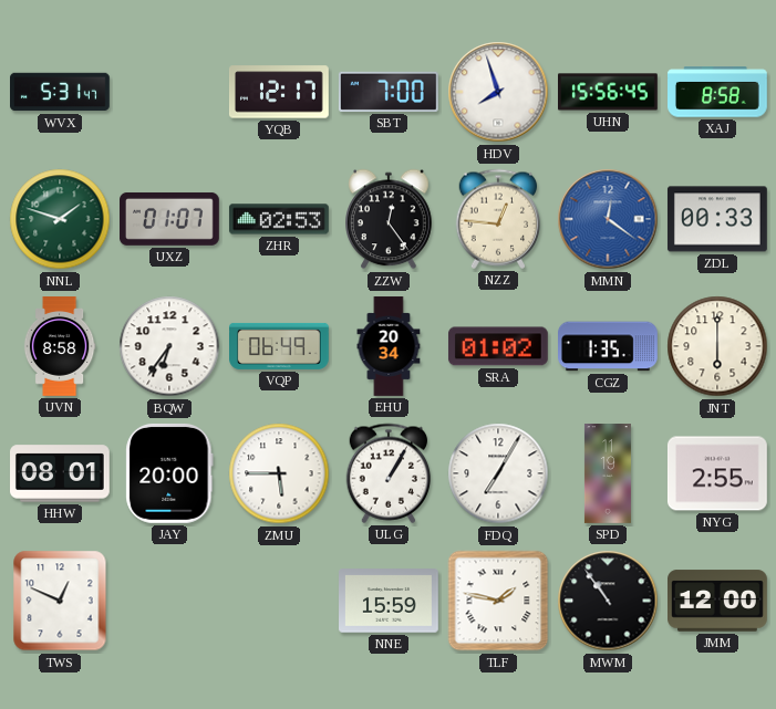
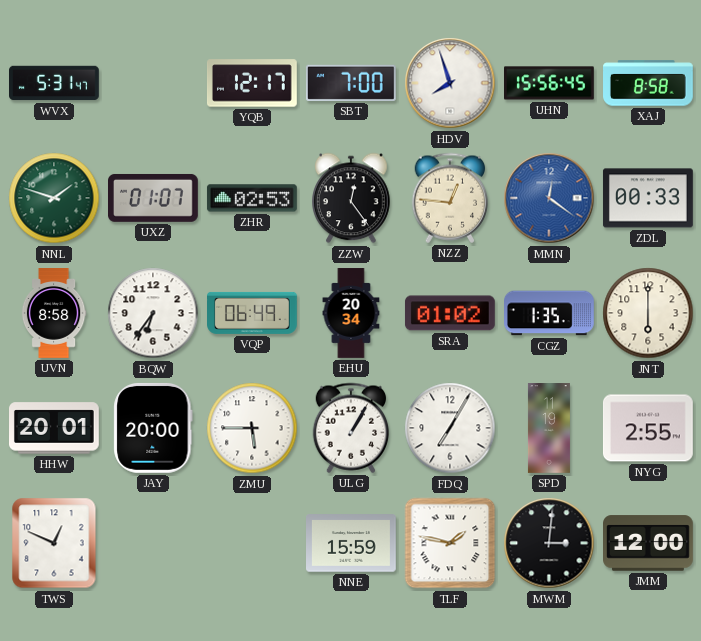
HHW: 08:01 -> 20:01 (55, 428)
MWM: 10:54 -> 3:01 (549, 543)
